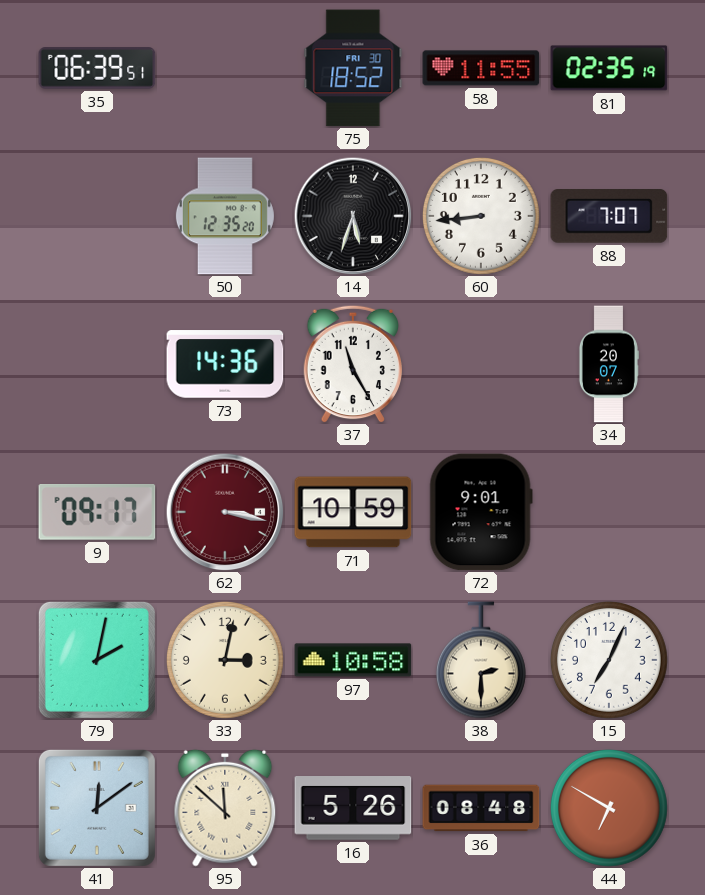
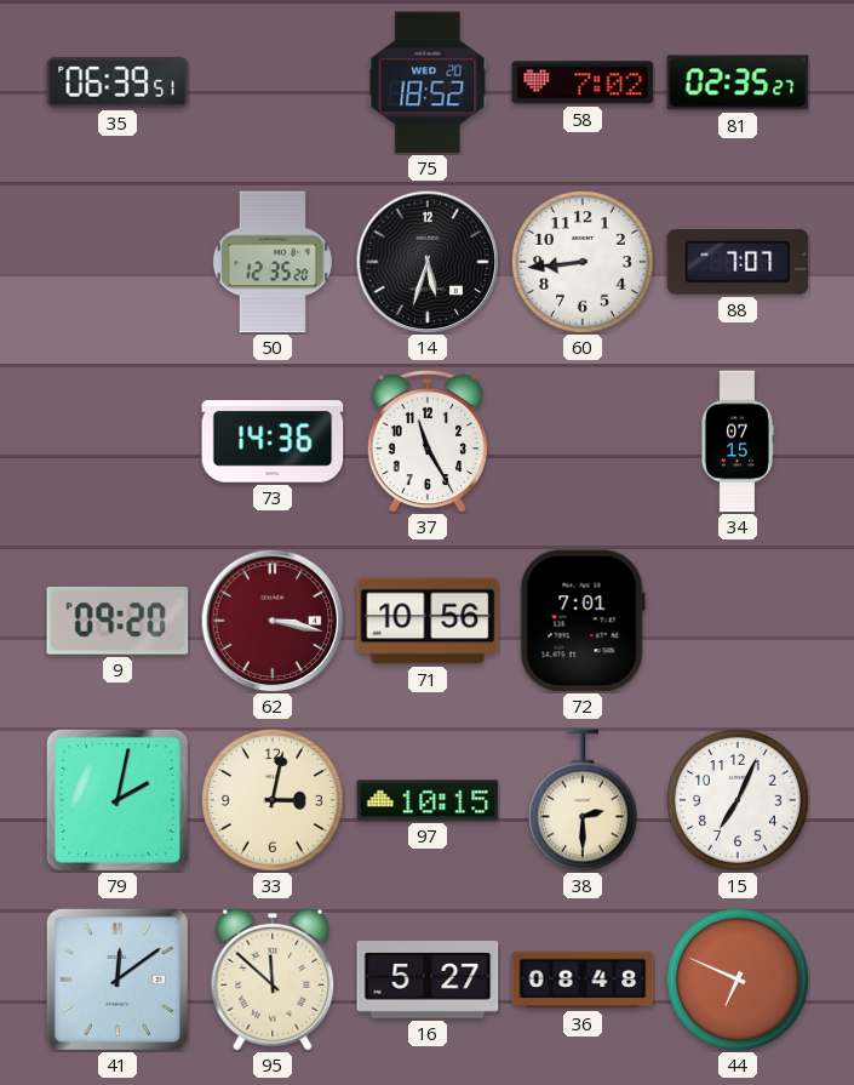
75 date: FRI 30 -> WED 20 (428, 82)
58: 11:55 -> 7:02 (583, 82)
81: 02:35:19 -> 02:35:27 (738, 82)
34: 20:07 -> 07:15 (736, 441)
9: 09:17 -> 09:20 (118, 622)
71: 10:59 -> 10:56 (428, 621)
72: 9:01 -> 7:01 (583, 621)
97: 10:58 -> 10:15 (428, 800)
16: 5:26 -> 5:27 (428, 981)
44: 6:50 -> 6:49 (738, 980)
